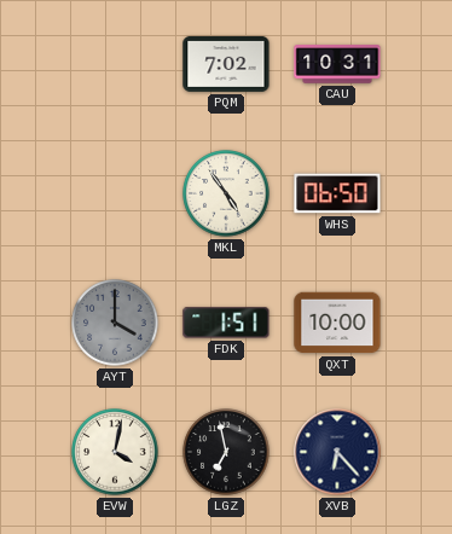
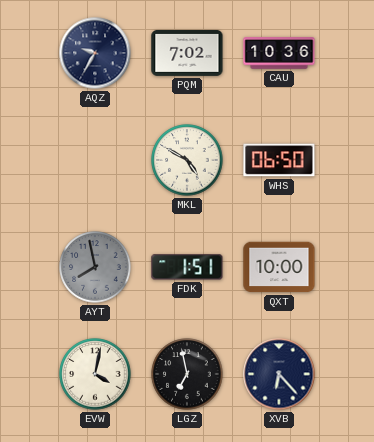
AQZ: none -> 9:35 (95, 53)
CAU: 10:31 -> 10:36 (279, 53)
MKL: 4:54 -> 4:50 (187, 160)
AYT: 4:00 -> 7:58 (95, 267)
